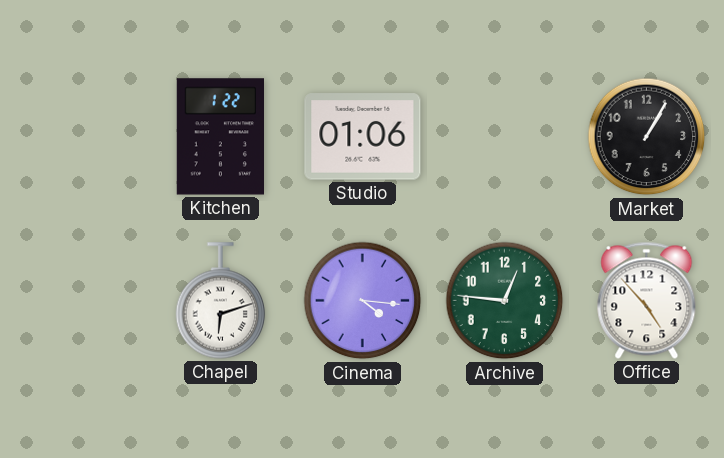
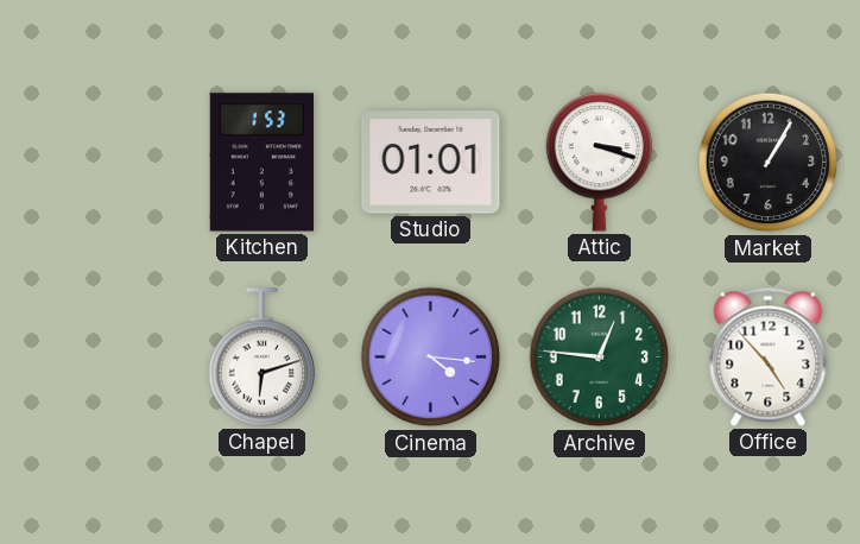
Kitchen: 1:22 -> 1:53 (261, 163)
Studio: 01:06 -> 01:01 (431, 163)
Attic: none -> 3:18 (600, 163)
